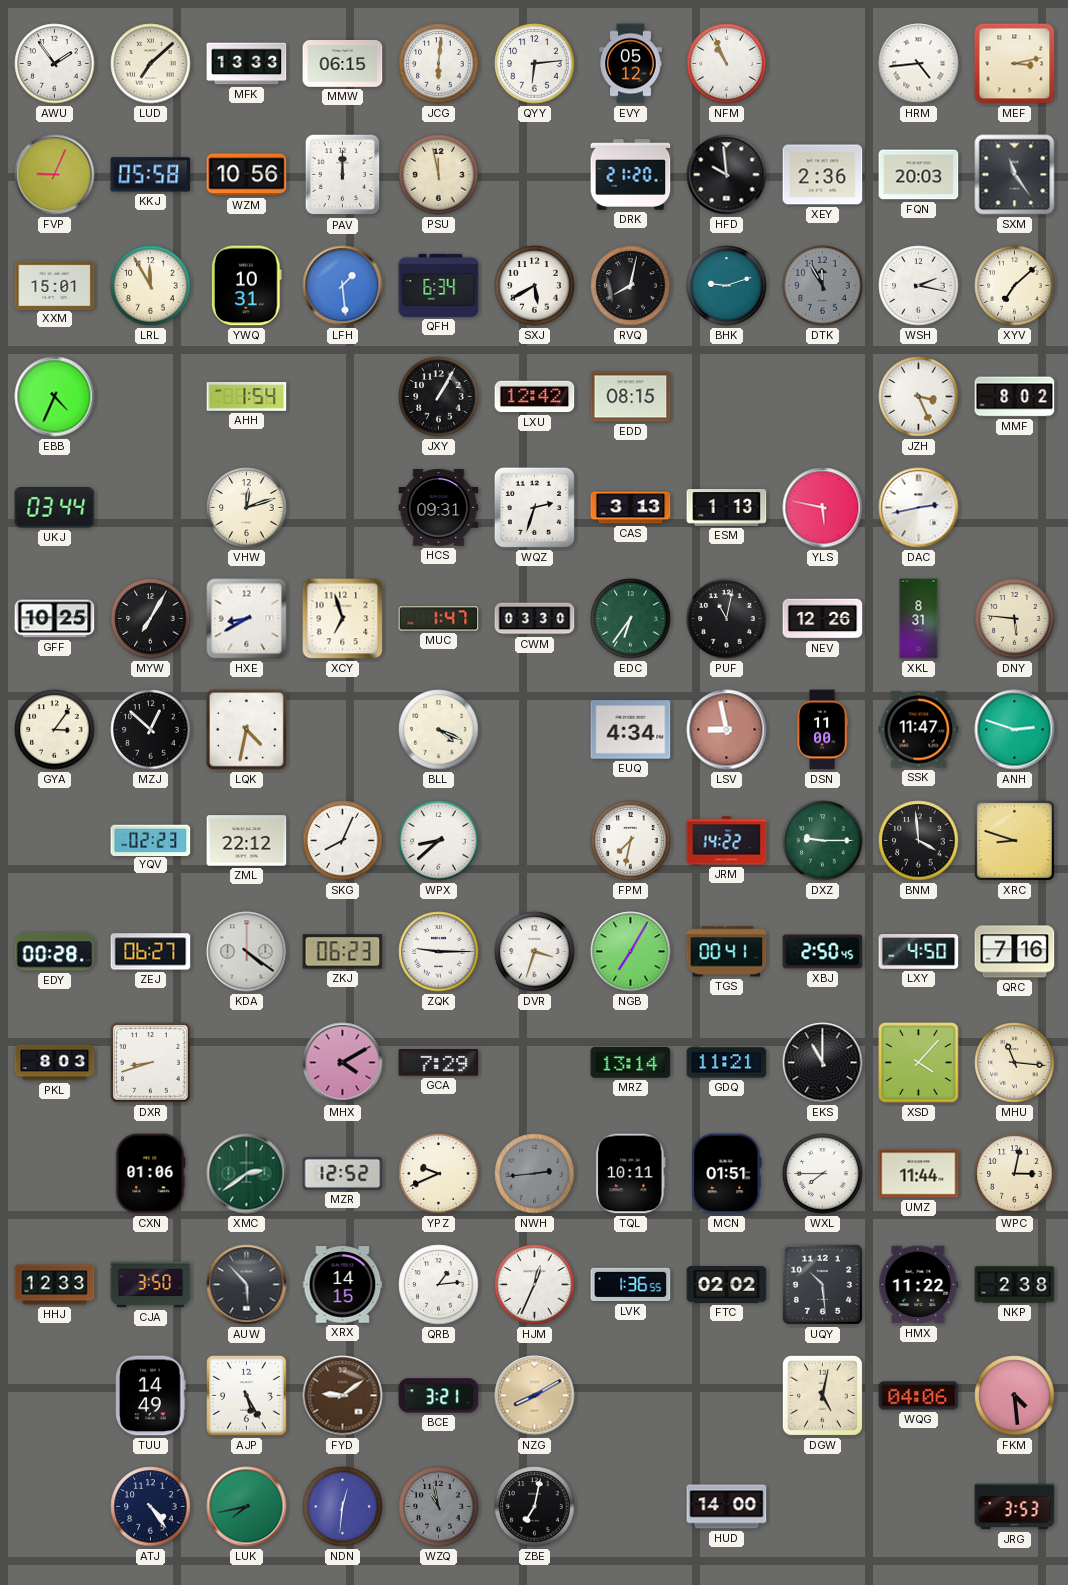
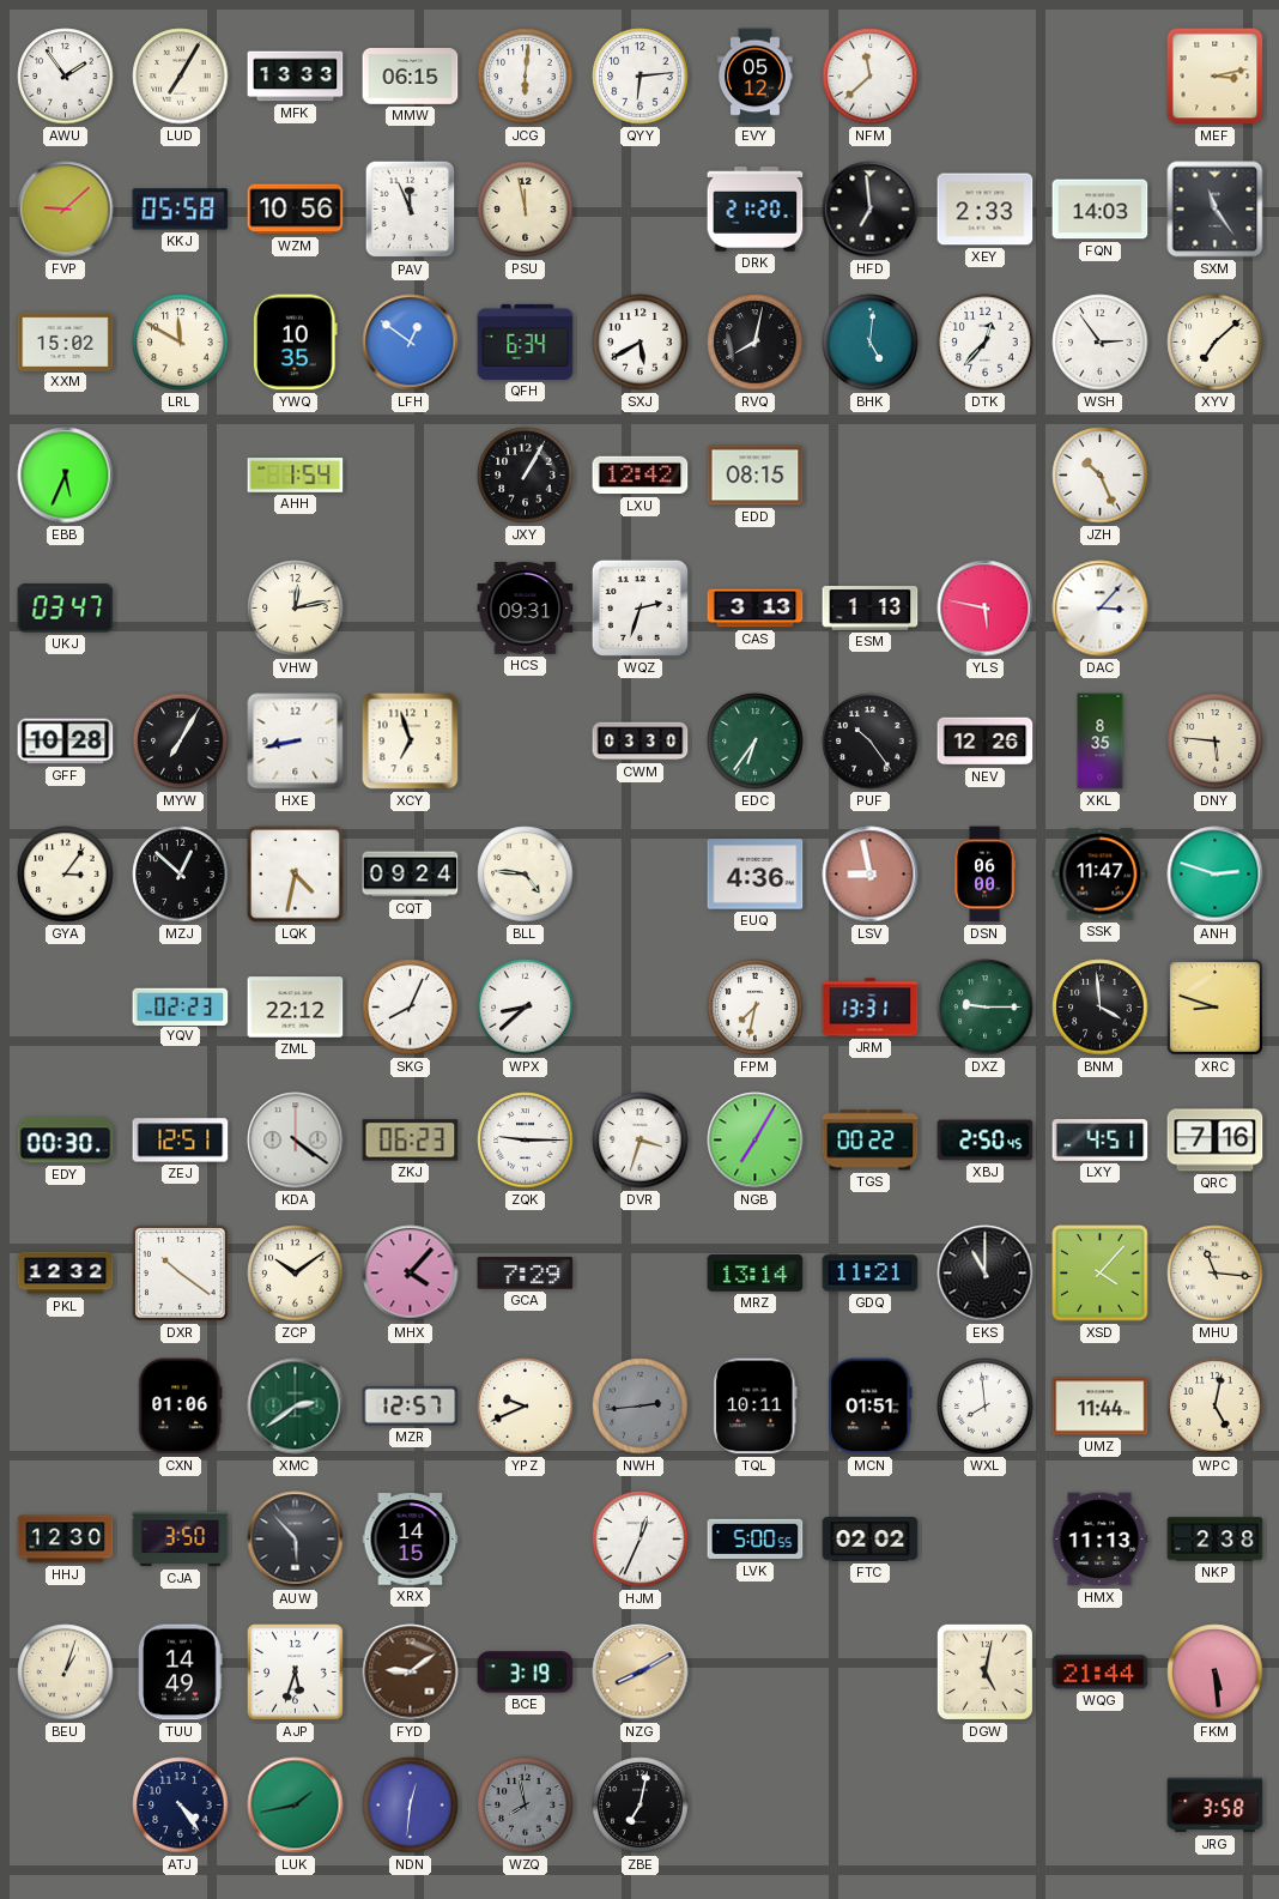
LUD: 7:08 -> 7:05 (181, 77)
NFM: 10:56 -> 11:38 (871, 77)
HRM: 4:44 -> none (919, 64)
FVP: 9:04 -> 9:08 (66, 210)
PAV: 12:00 -> 11:56 (411, 210)
HFD: 9:59 -> 6:59 (871, 210)
XEY: 2:36 -> 2:33 (986, 210)
FQN: 20:03 -> 14:03 (1101, 210)
XXM: 15:01 -> 15:02 (66, 341)
LRL: 11:55 -> 11:50 (181, 343)
YWQ: 10:31 -> 10:35 (295, 343)
LFH: 1:29 -> 12:51 (411, 343)
BHK: 9:12 -> 5:01 (871, 343)
DTK: 11:55 -> 12:37 (986, 343)
DTK dial: grey -> white (986, 343)
WSH: 2:17 -> 2:54 (1101, 343)
EBB: 4:34 -> 5:34 (66, 476)
JZH: 3:26 -> 10:26 (1101, 476)
MMF: 8:02 -> none (1015, 397)
UKJ: 03:44 -> 03:47 (66, 609)
VHW: 12:12 -> 12:13 (296, 609)
DAC: 2:43 -> 3:07 (1101, 609)
GFF: 10:25 -> 10:28 (66, 742)
HXE: 8:40 -> 8:43 (296, 742)
MUC: 1:47 -> none (439, 619)
PUF: 11:02 -> 10:24 (871, 742)
XKL: 8:31 -> 8:35 (1101, 742)
CQT: none -> 09:24 (411, 875)
BLL: 4:19 -> 4:46 (526, 875)
EUQ: 4:34 -> 4:36 (756, 875)
DSN: 11:00 -> 06:00 (986, 875)
JRM: 14:22 -> 13:31 (871, 1008)
EDY: 00:28 -> 00:30 (66, 1141)
ZEJ: 06:27 -> 12:51 (181, 1141)
TGS: 00:41 -> 00:22 (871, 1141)
LXY: 4:50 -> 4:51 (1101, 1141)
PKL: 8:03 -> 12:32 (66, 1274)
DXR: 8:42 -> 10:21 (181, 1274)
ZCP: none -> 10:09 (296, 1274)
MHX: 4:10 -> 4:07 (411, 1274)
MZR: 12:52 -> 12:57 (411, 1405)
WXL: 7:45 -> 7:59 (986, 1407)
WPC: 3:02 -> 5:02 (1216, 1407)
HHJ: 12:33 -> 12:30 (66, 1540)
QRB: 1:14 -> none (439, 1285)
LVK: 1:36 -> 5:00 (756, 1540)
UQY: 10:29 -> none (822, 1284)
HMX: 11:22 -> 11:13 (1099, 1540)
BEU: none -> 1:03 (66, 1673)
AJP: 5:25 -> 5:33 (296, 1673)
BCE: 3:21 -> 3:19 (526, 1673)
WQG: 04:06 -> 21:44 (1101, 1673)
FKM: 4:29 -> 5:29 (1216, 1673)
LUK: 7:43 -> 1:43 (296, 1806)
WZQ: 10:58 -> 7:58 (526, 1806)
HUD: 14:00 -> none (727, 1507)
JRG: 3:53 -> 3:58 (1216, 1806)
